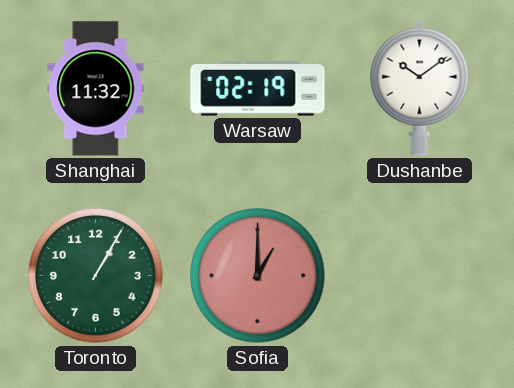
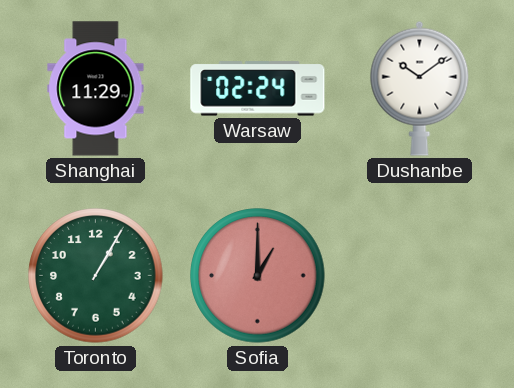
Shanghai: 11:32 -> 11:29 (96, 89)
Warsaw: 02:19 -> 02:24 (258, 89)
